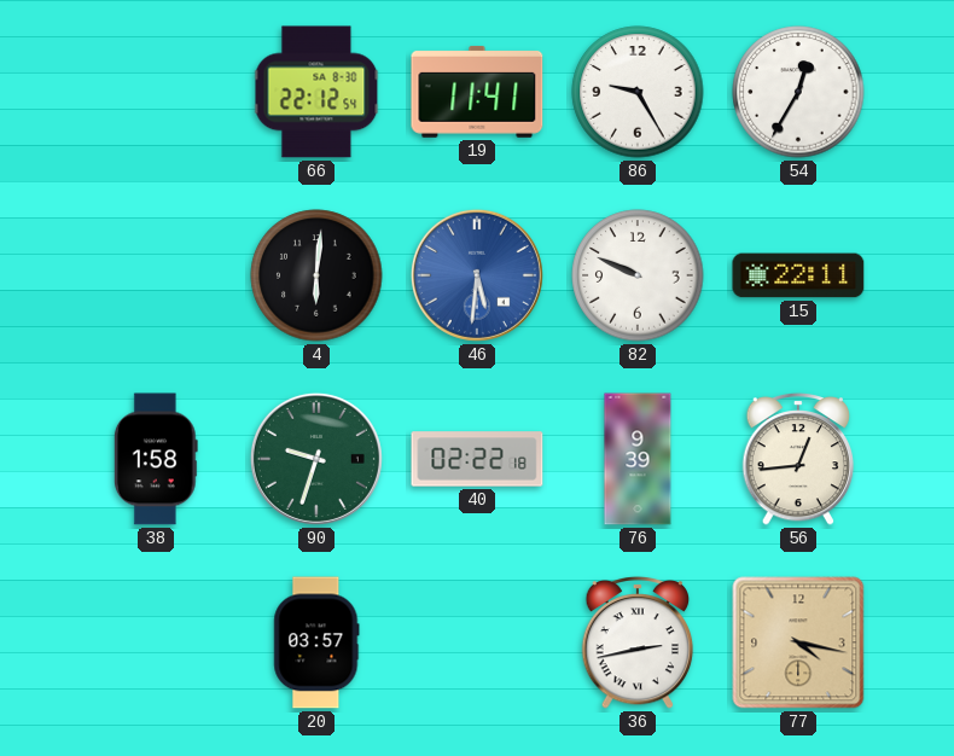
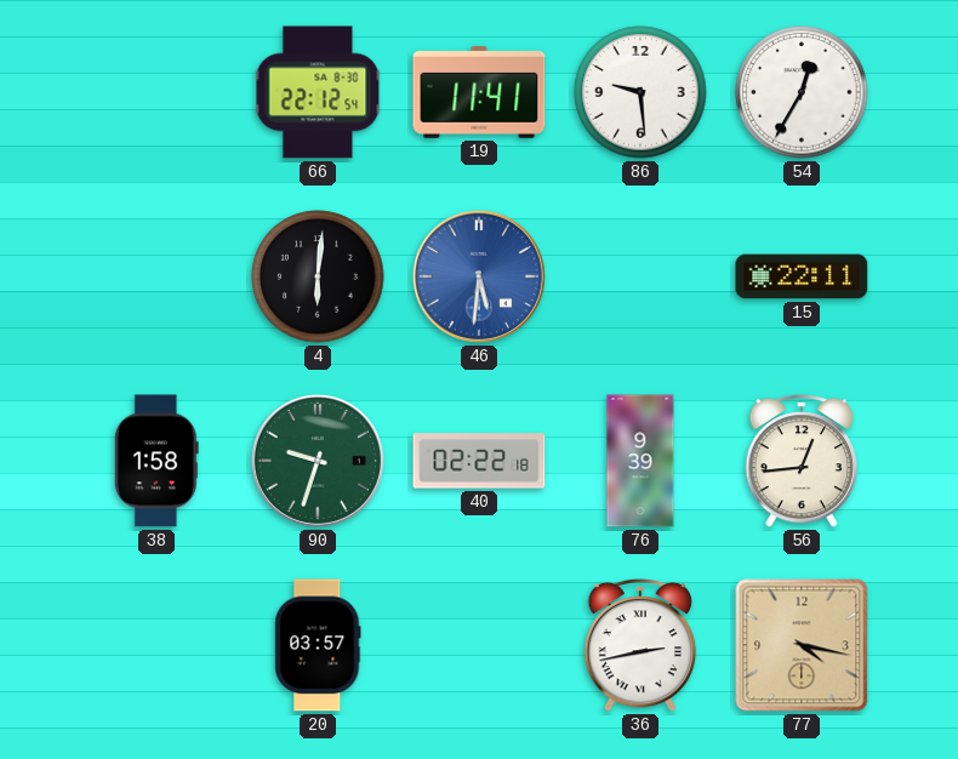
86: 9:25 -> 9:29 (640, 92)
82: 9:49 -> none (638, 275)
